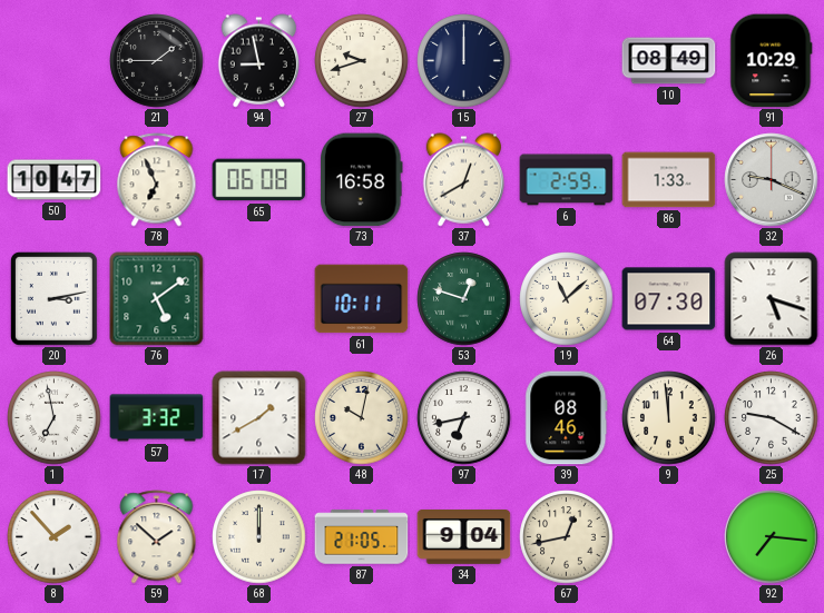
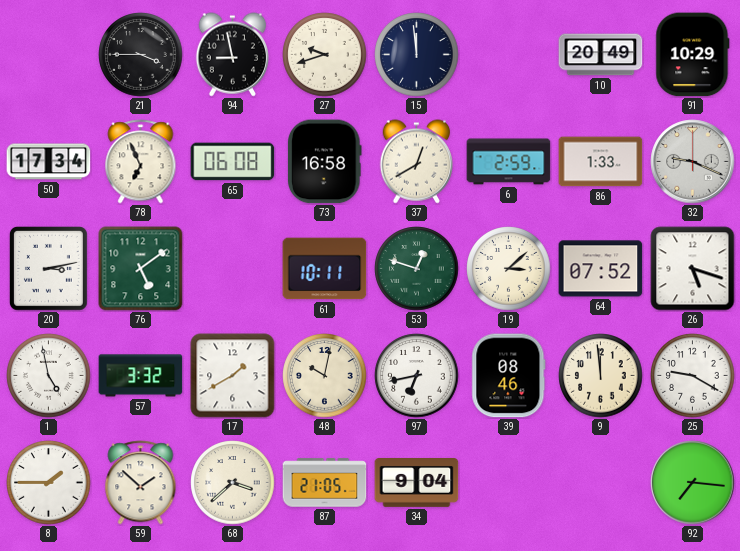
21: 1:45 -> 3:45 (141, 55)
15: 12:00 -> 11:59 (417, 55)
10: 08:49 -> 20:49 (601, 55)
50: 10:47 -> 17:34 (49, 162)
19: 11:08 -> 3:08 (509, 269)
64: 07:30 -> 07:52 (601, 269)
1: 6:58 -> 4:58 (49, 376)
8: 1:53 -> 1:45 (49, 483)
68: 12:00 -> 3:38 (233, 483)
67: 12:43 -> none (567, 537)
